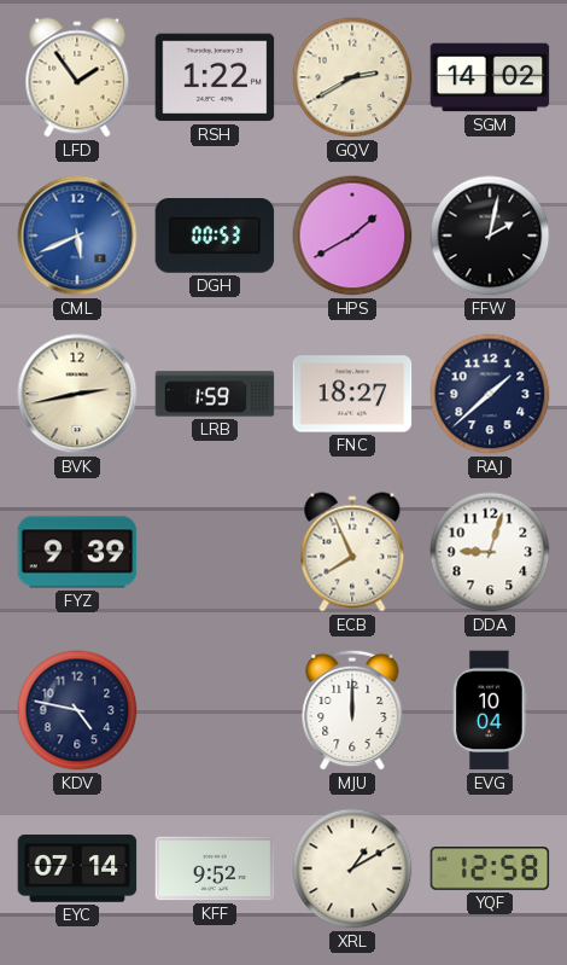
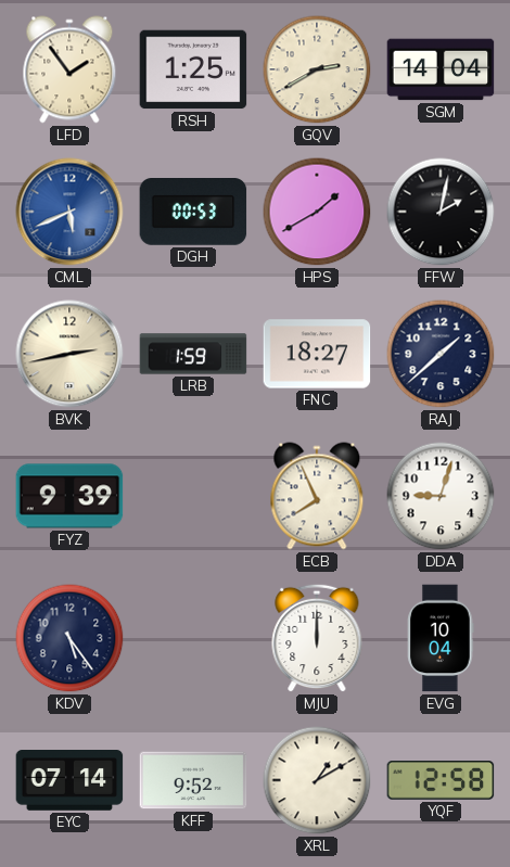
RSH: 1:22 -> 1:25 (193, 69)
SGM: 14:02 -> 14:04 (441, 69)
KDV: 4:47 -> 5:24 (69, 638)
